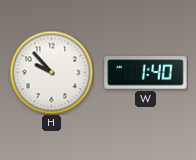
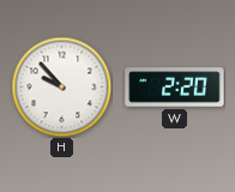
W: 1:40 -> 2:20 (175, 88)
